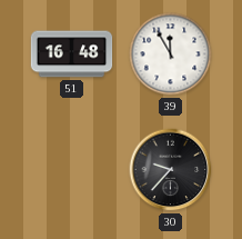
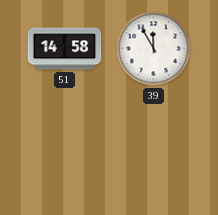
51: 16:48 -> 14:58 (65, 49)
30: 9:37 -> none (171, 170)
